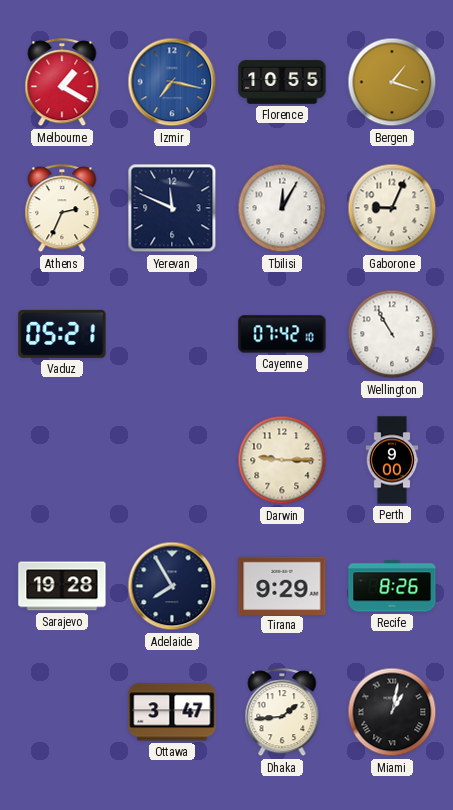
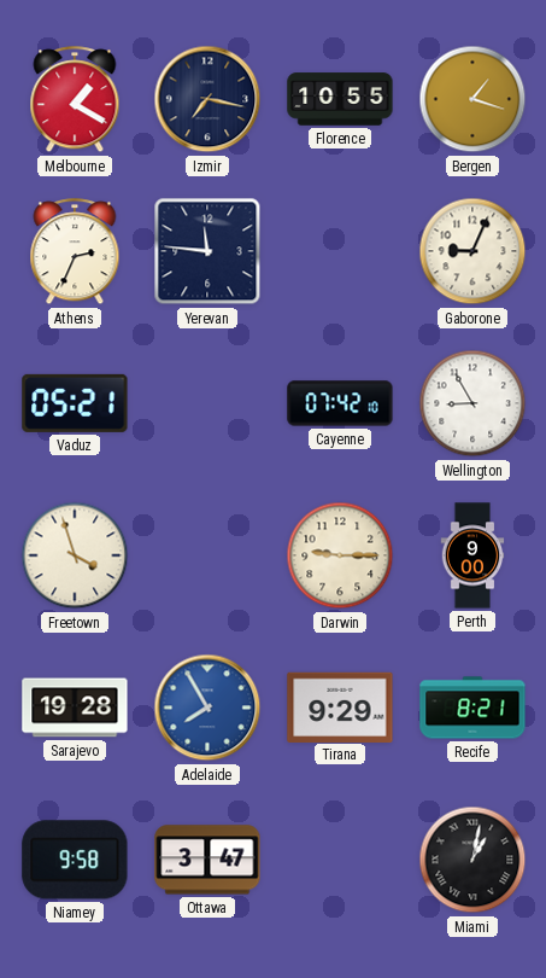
Izmir dial: blue -> navy (207, 99)
Yerevan: 11:49 -> 11:46 (207, 251)
Tbilisi: 12:05 -> none (282, 208)
Wellington: 10:55 -> 8:55 (472, 403)
Freetown: none -> 3:57 (75, 555)
Adelaide dial: navy -> blue (207, 708)
Recife: 8:26 -> 8:21 (472, 708)
Niamey: none -> 9:58 (75, 860)
Dhaka: 1:44 -> none (282, 713)
